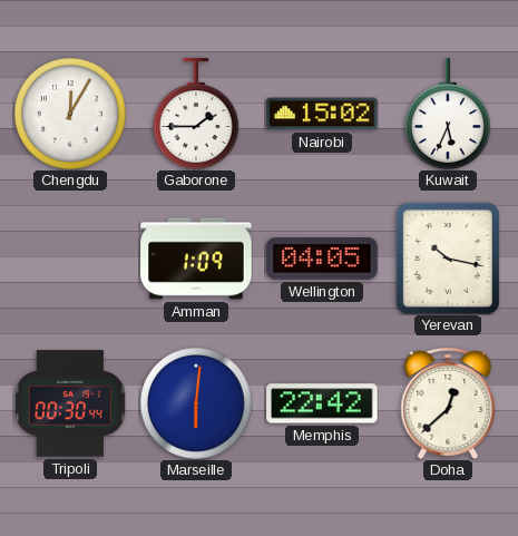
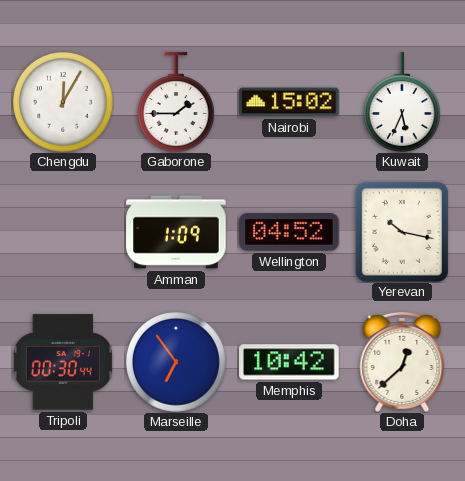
Wellington: 04:05 -> 04:52 (289, 232)
Marseille: 6:01 -> 6:54 (176, 362)
Memphis: 22:42 -> 10:42 (289, 362)
